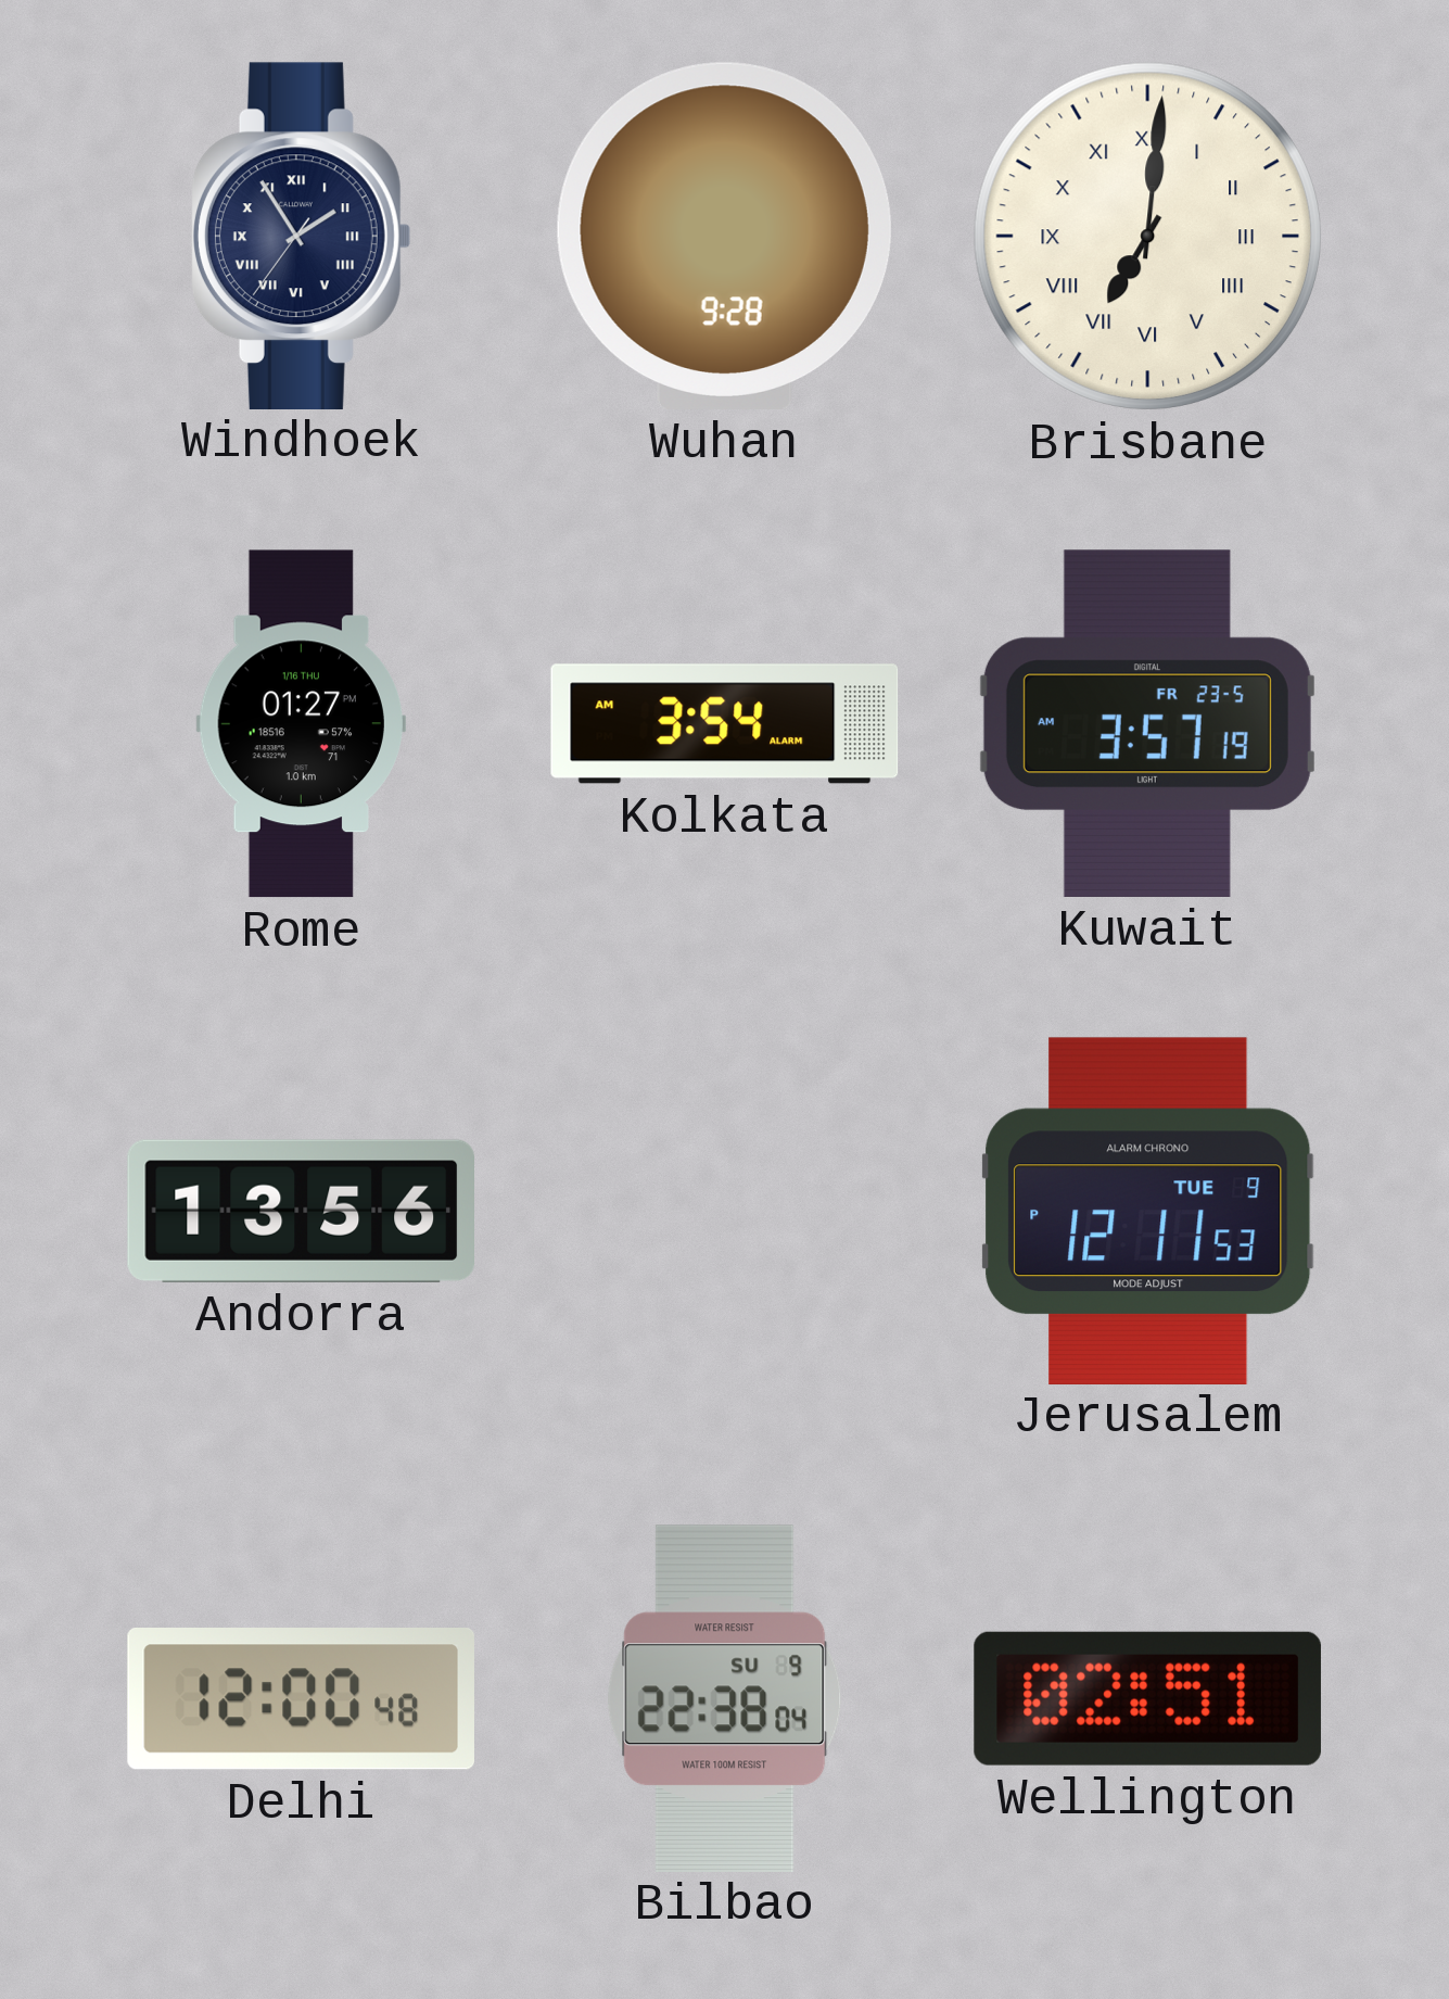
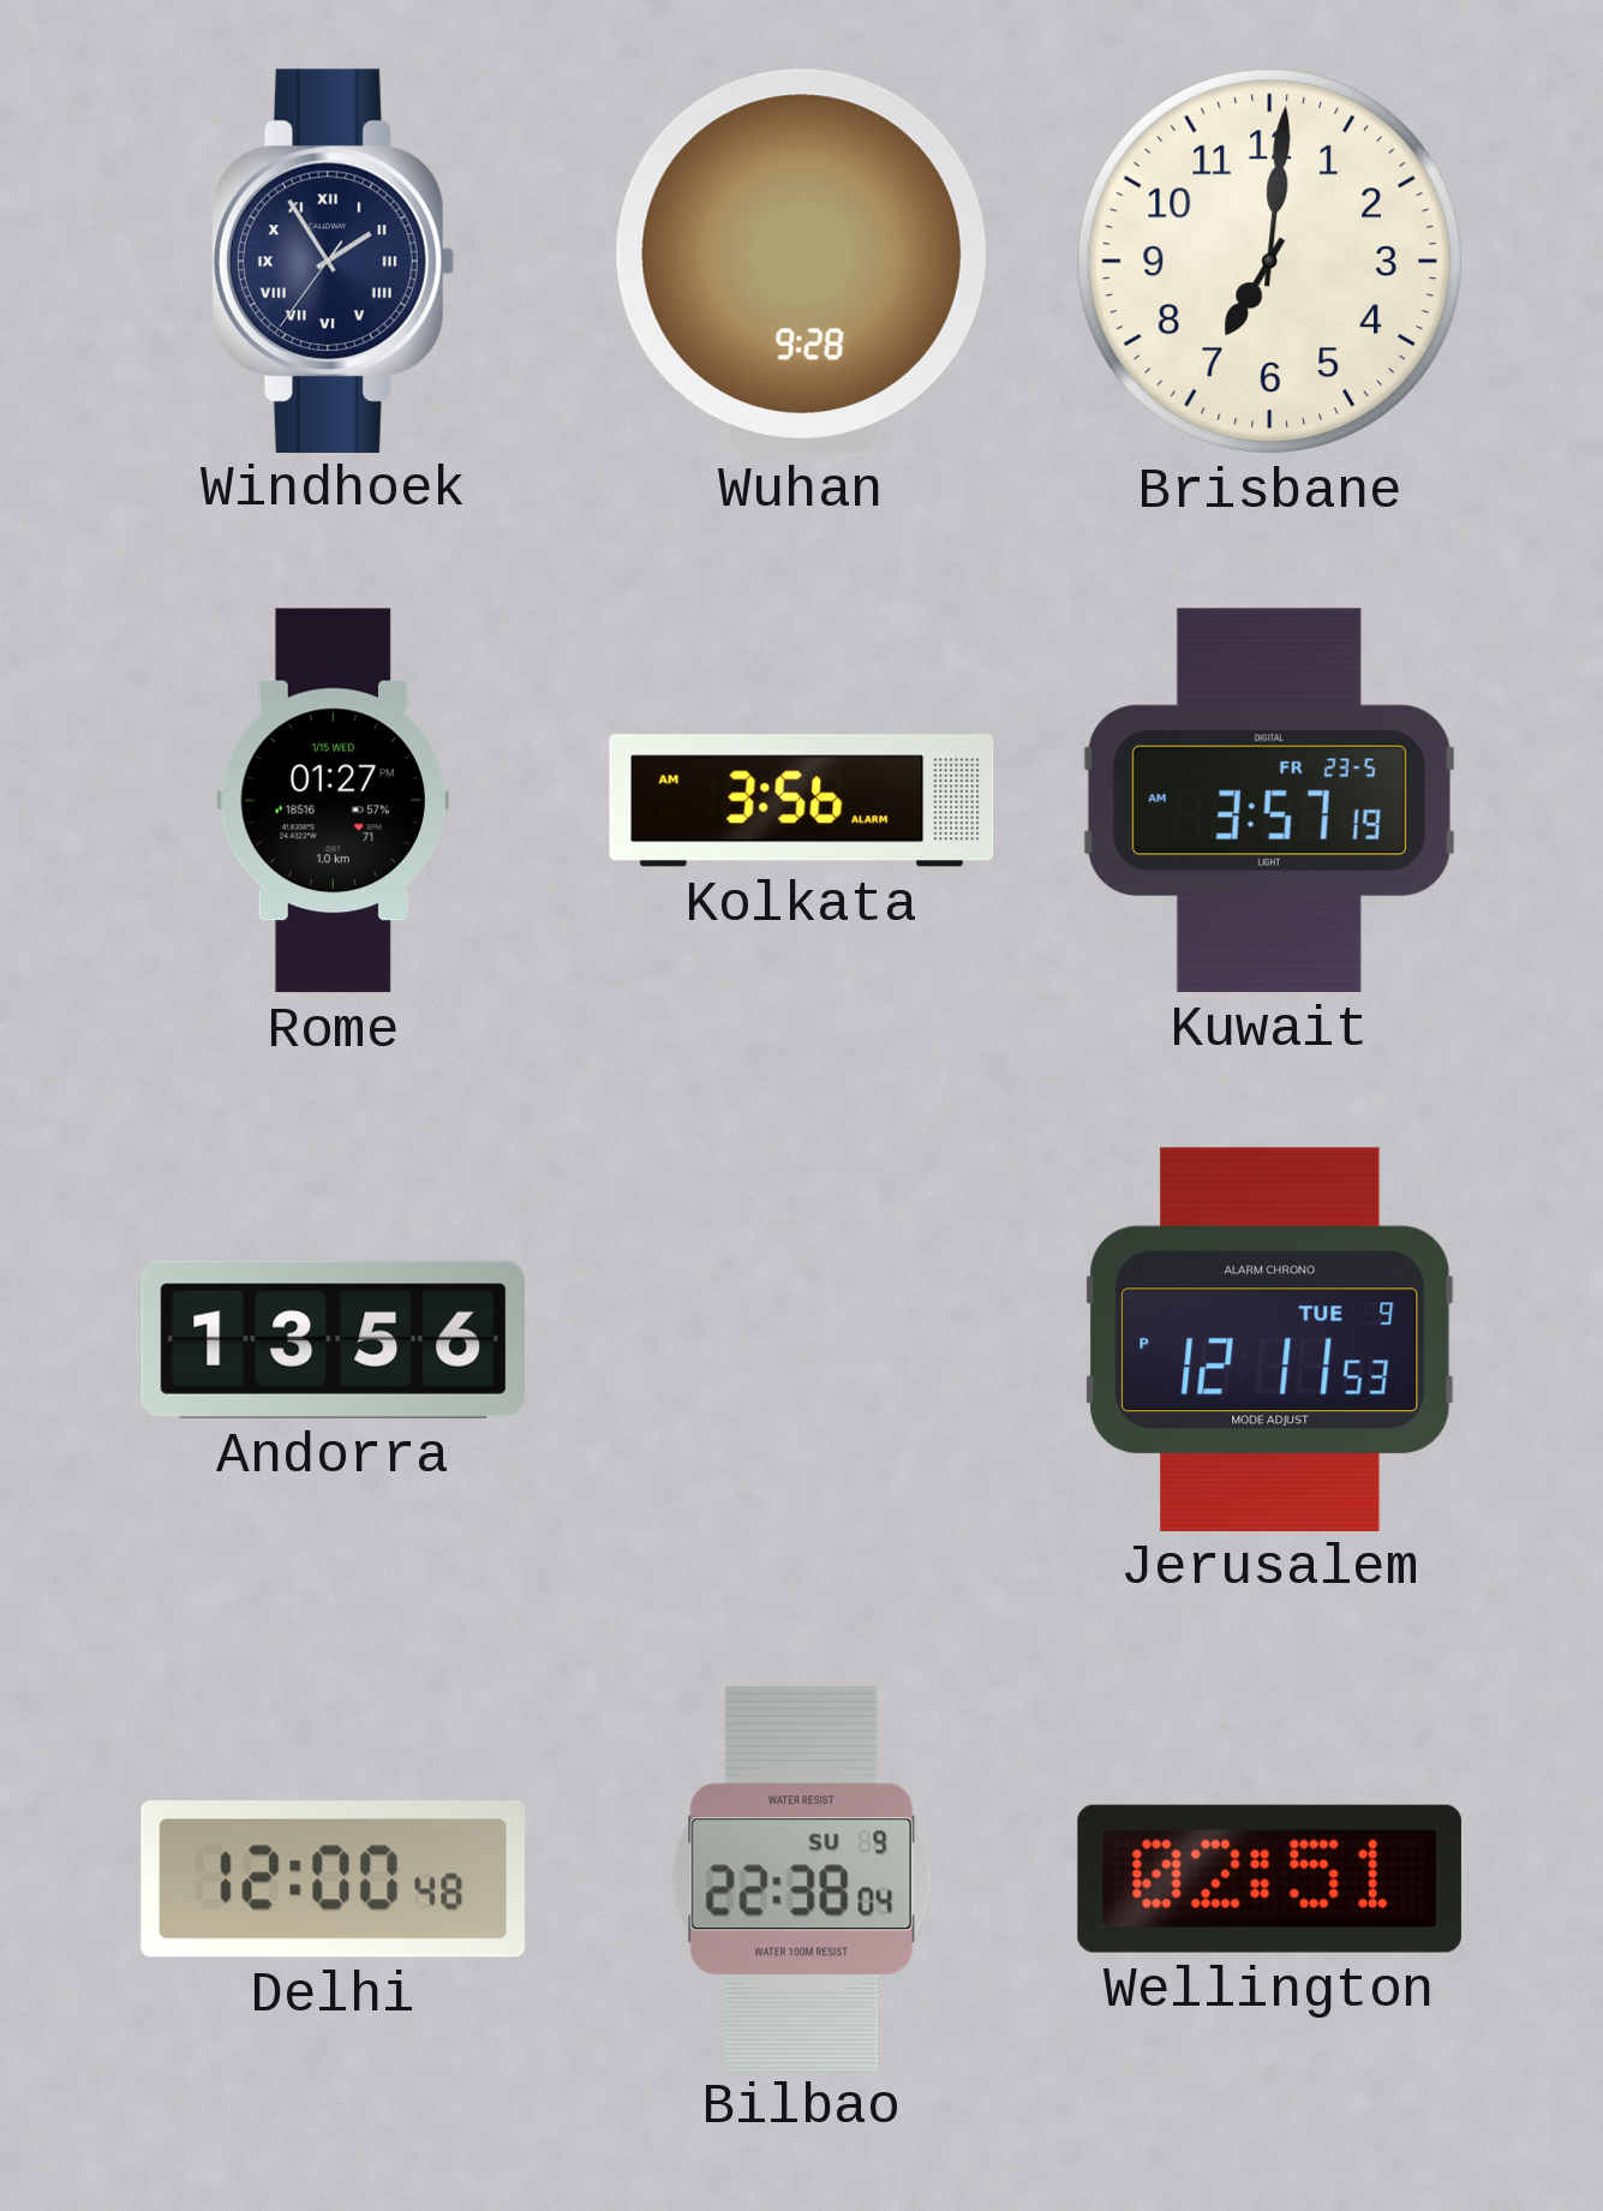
Brisbane numerals: Roman -> Arabic (1269, 261)
Rome date: 1/16 THU -> 1/15 WED (333, 801)
Kolkata: 3:54 -> 3:56 (802, 801)
